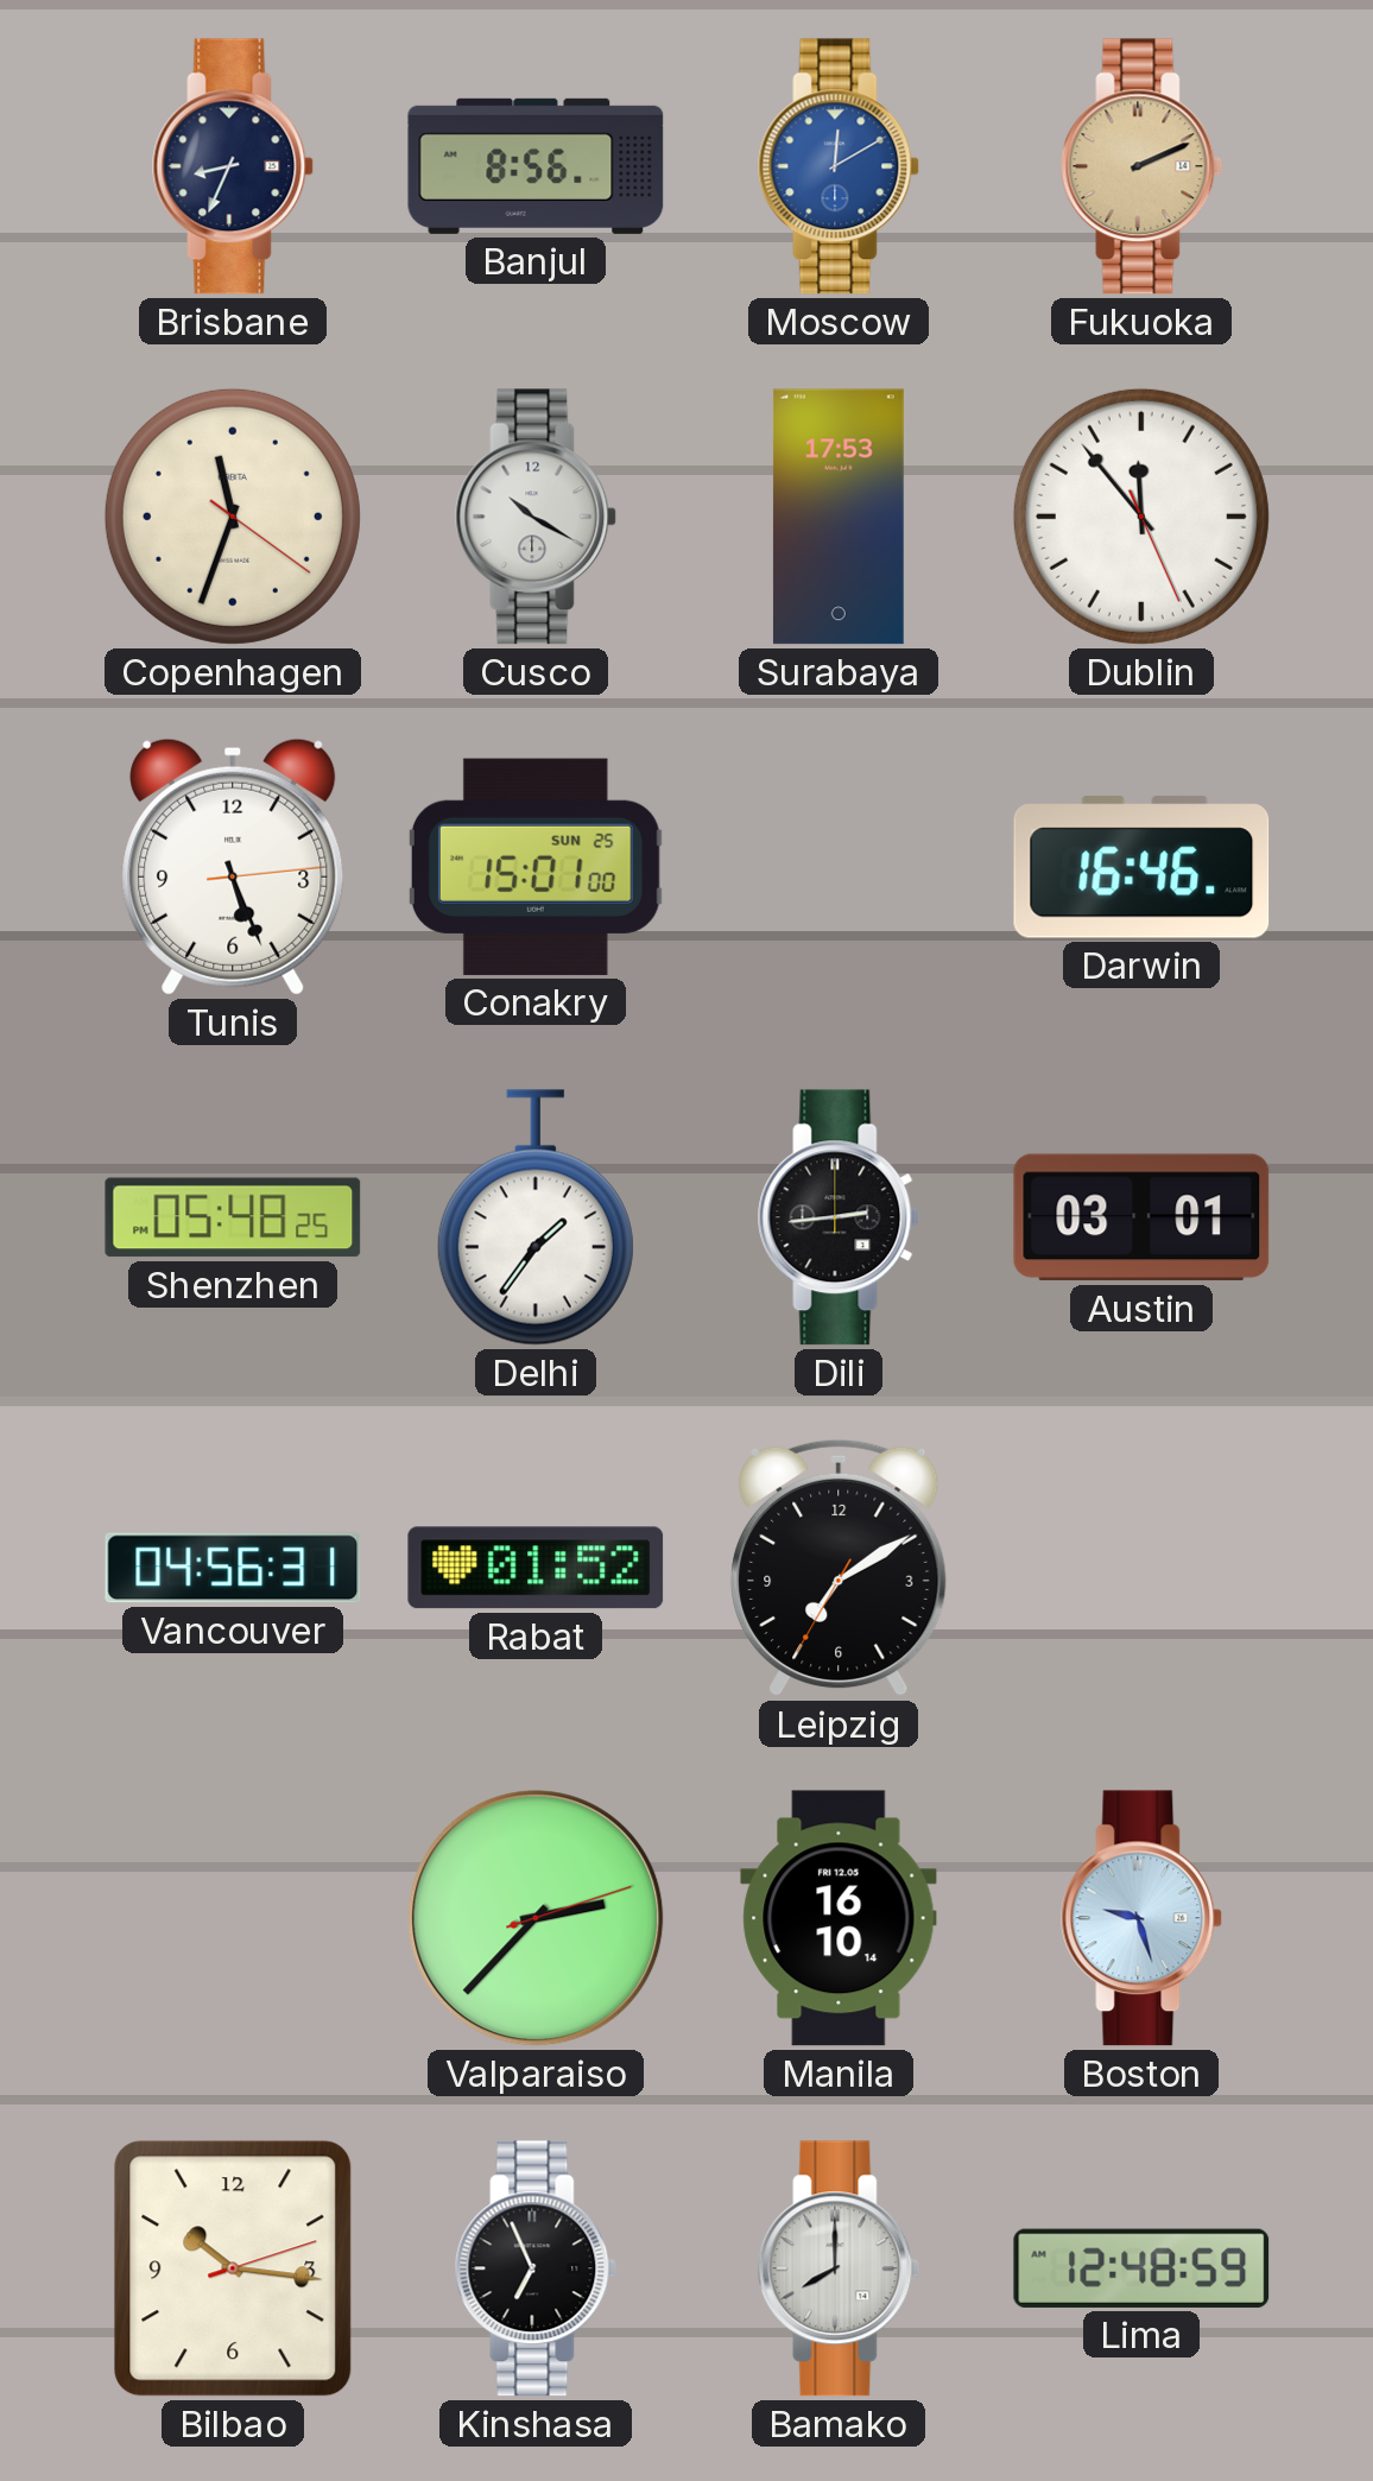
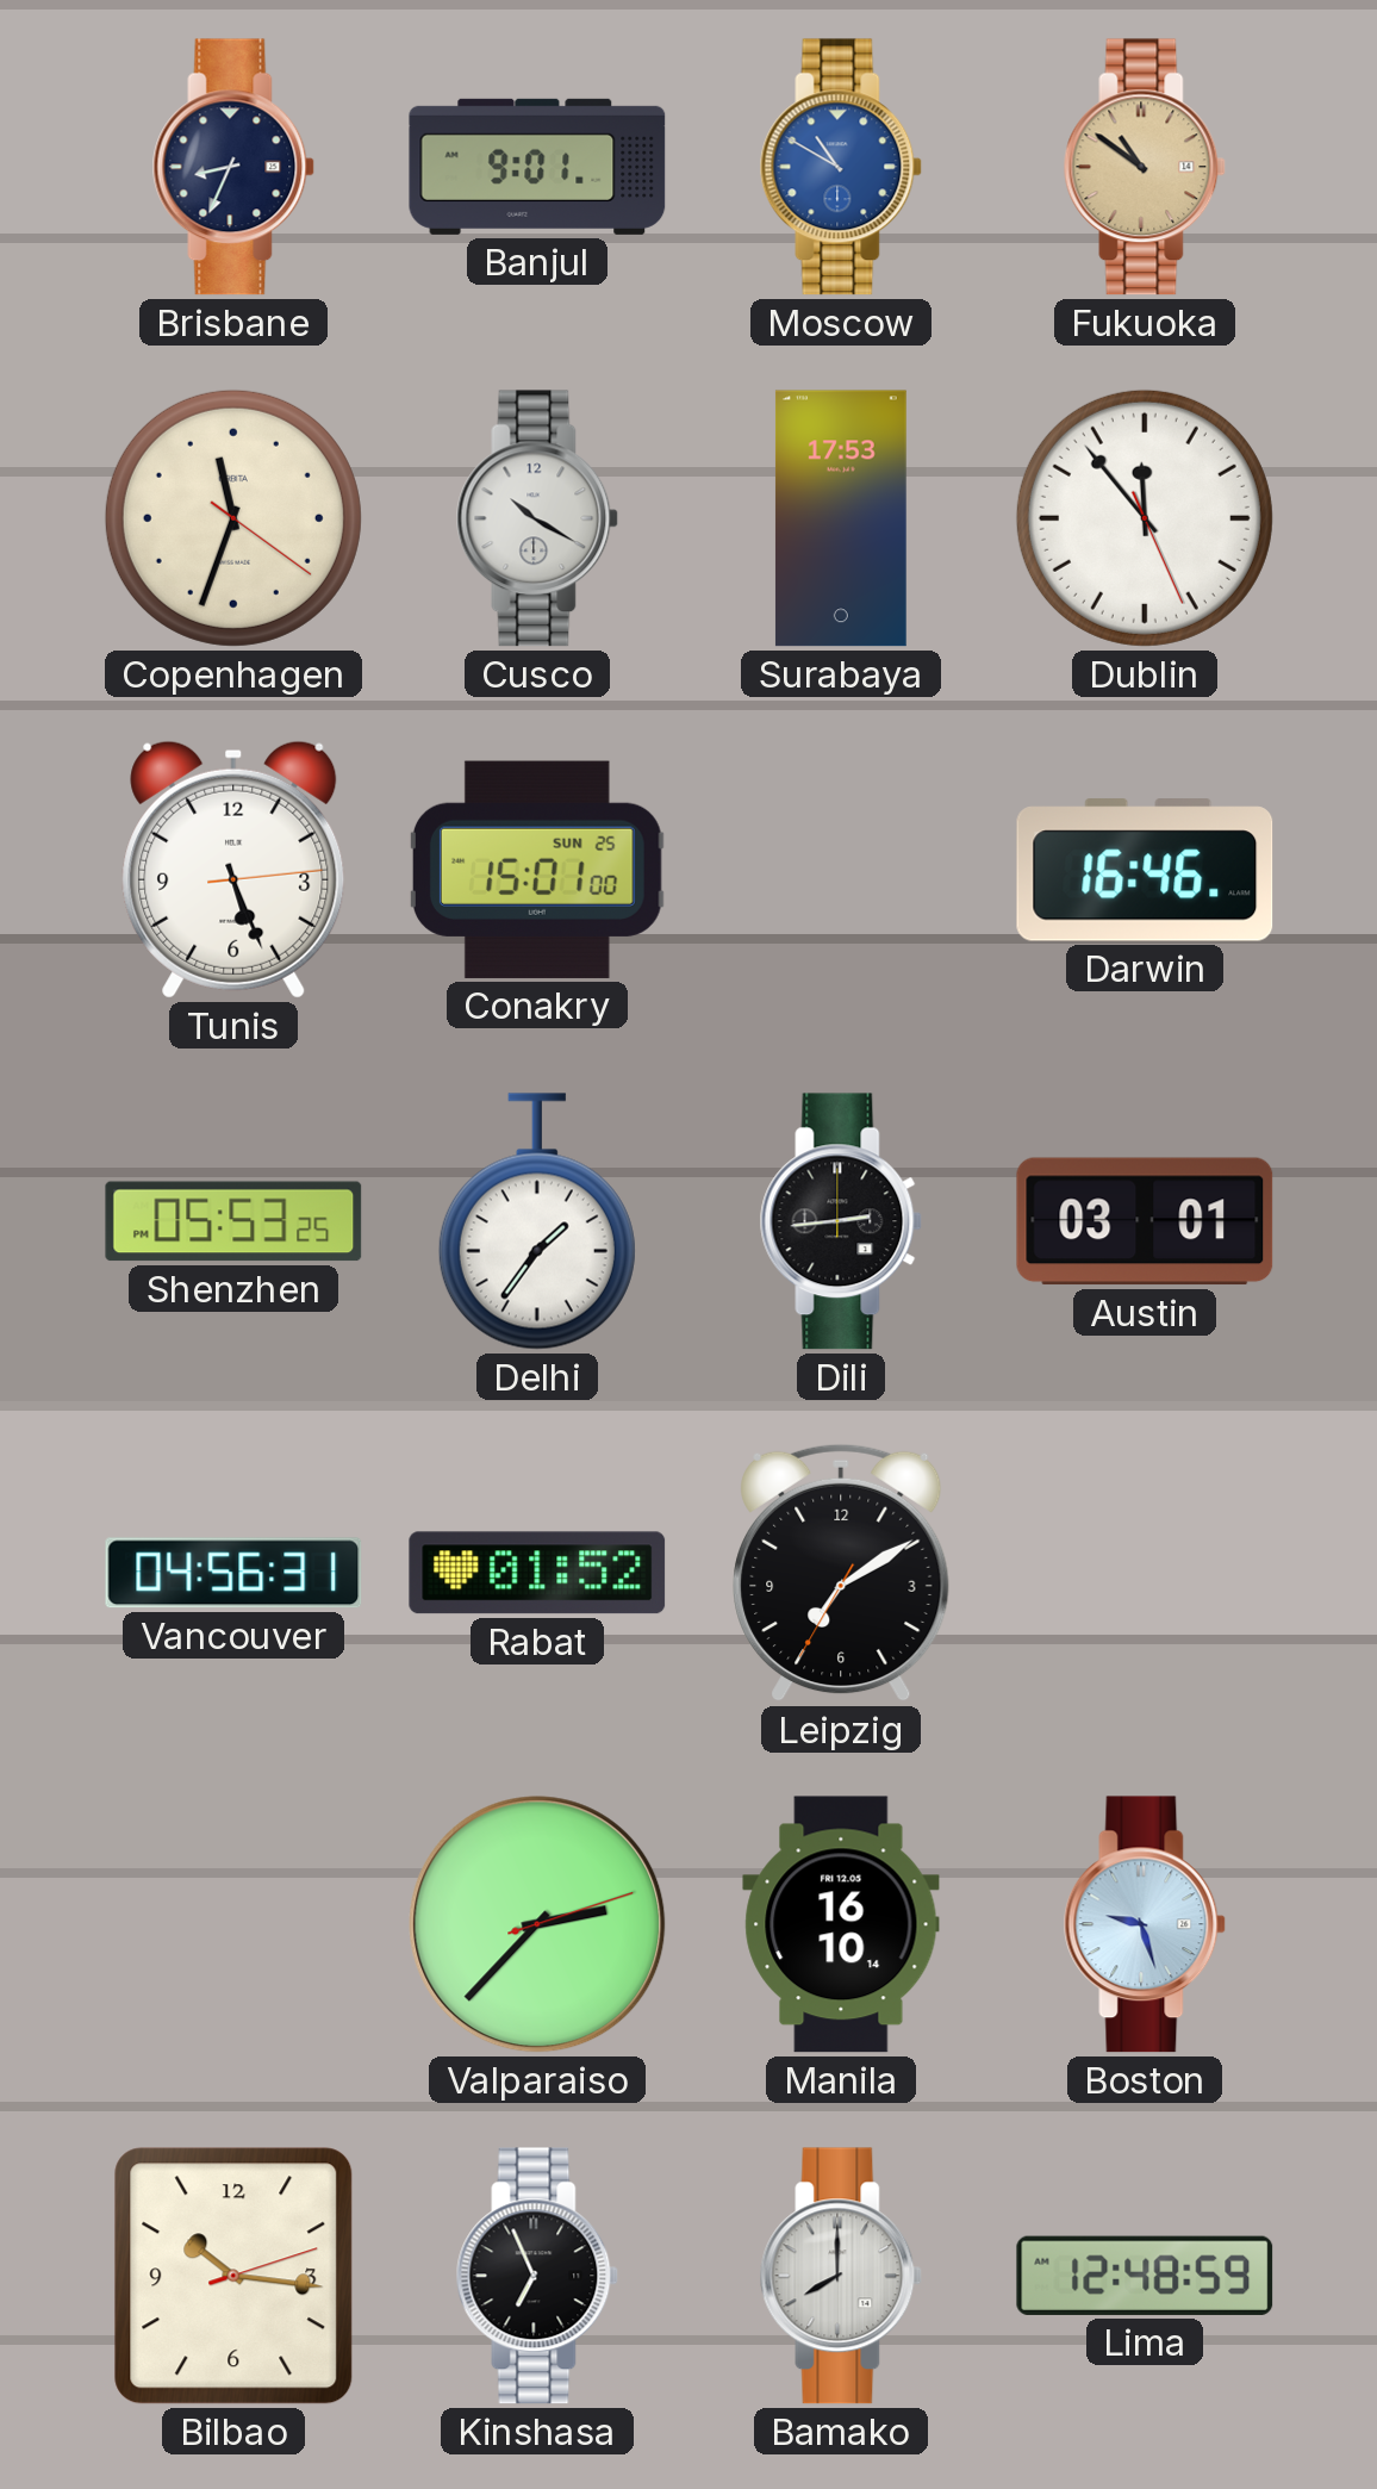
Banjul: 8:56 -> 9:01 (537, 167)
Moscow: 12:10 -> 10:50 (841, 167)
Fukuoka: 2:11 -> 10:51 (1145, 167)
Shenzhen: 05:48 -> 05:53 (233, 1221)
